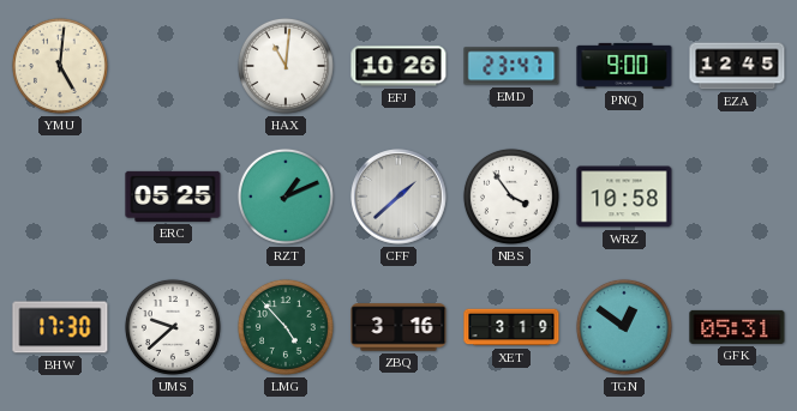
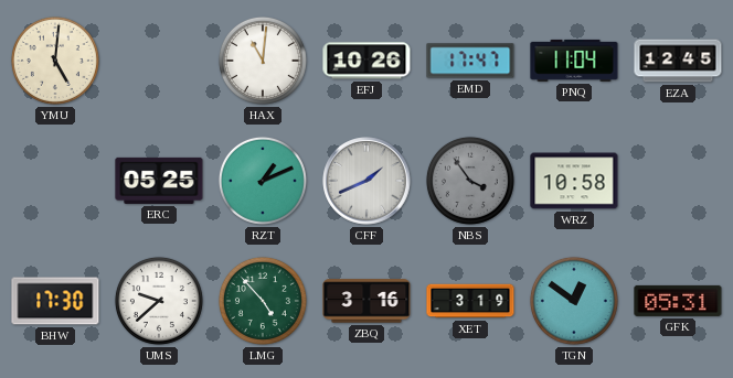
EMD: 23:47 -> 17:47 (470, 61)
PNQ: 9:00 -> 11:04 (574, 61)
CFF: 1:38 -> 1:41 (366, 181)
NBS dial: white -> grey (470, 181)
